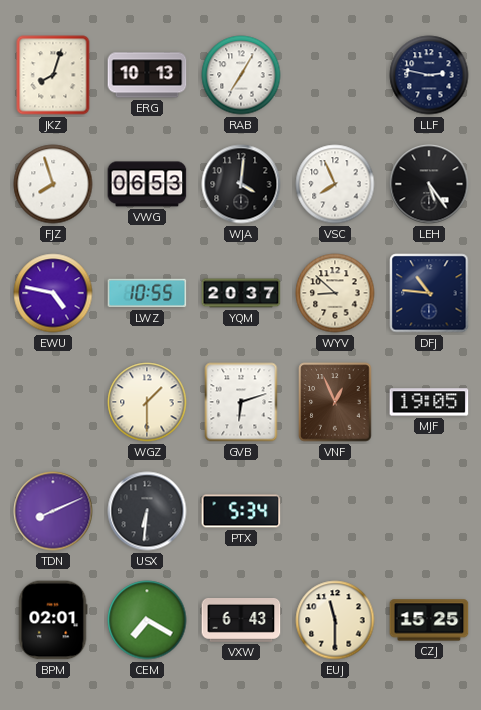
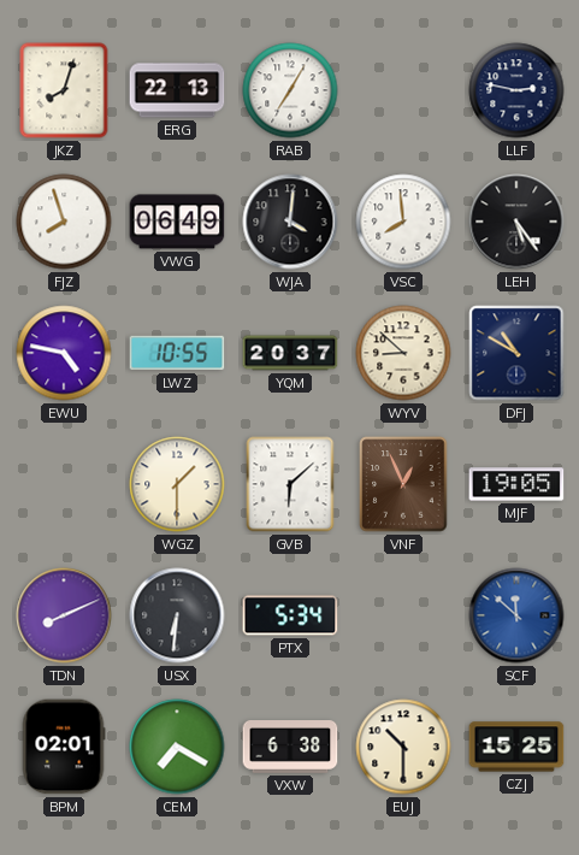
ERG: 10:13 -> 22:13 (177, 90)
VWG: 06:53 -> 06:49 (177, 222)
VSC: 7:56 -> 7:59 (403, 222)
DFJ: 10:46 -> 10:50 (516, 353)
GVB: 6:12 -> 6:08 (290, 484)
SCF: none -> 11:52 (516, 615)
VXW: 6:43 -> 6:38 (290, 748)
EUJ: 11:30 -> 10:30 (403, 747)
